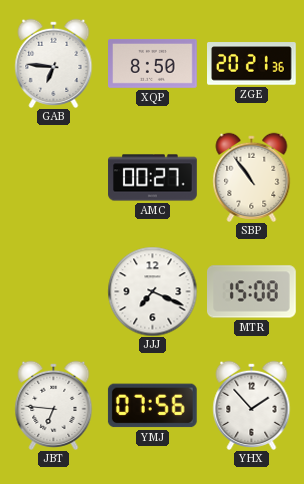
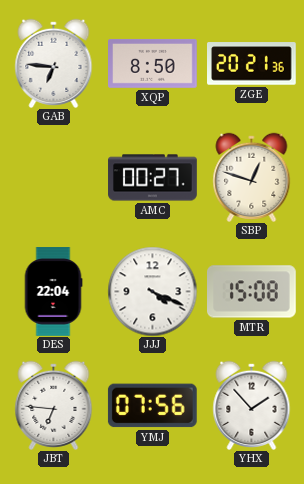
SBP: 10:54 -> 12:48 (252, 177)
DES: none -> 22:04 (53, 292)
JJJ: 7:19 -> 4:19 (152, 291)
